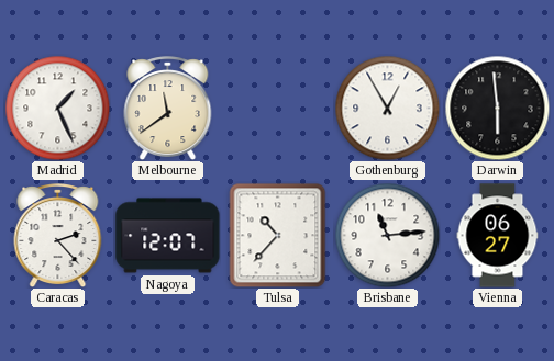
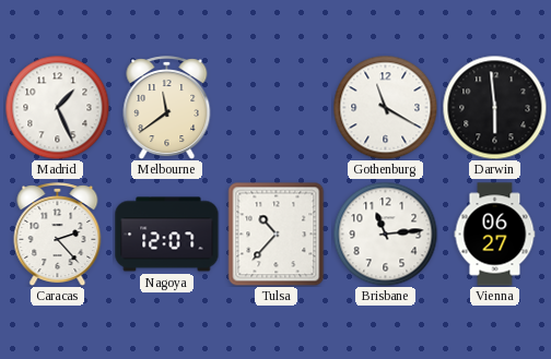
Gothenburg: 12:55 -> 11:20 (385, 107)
